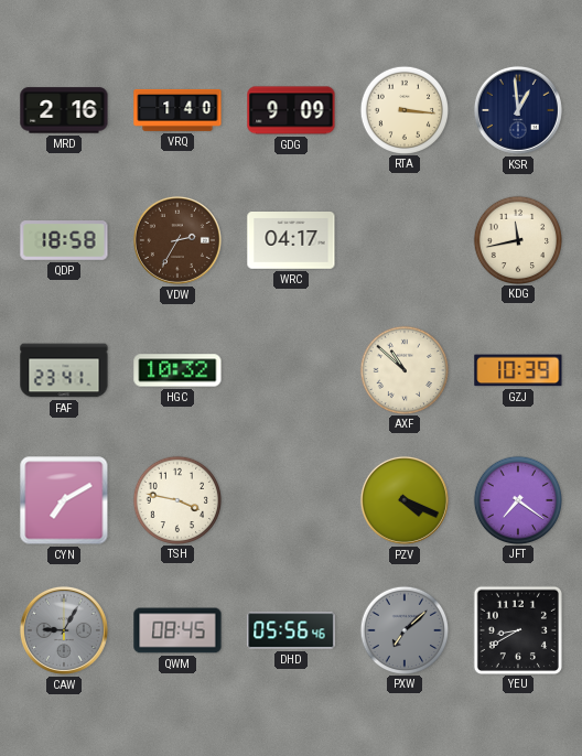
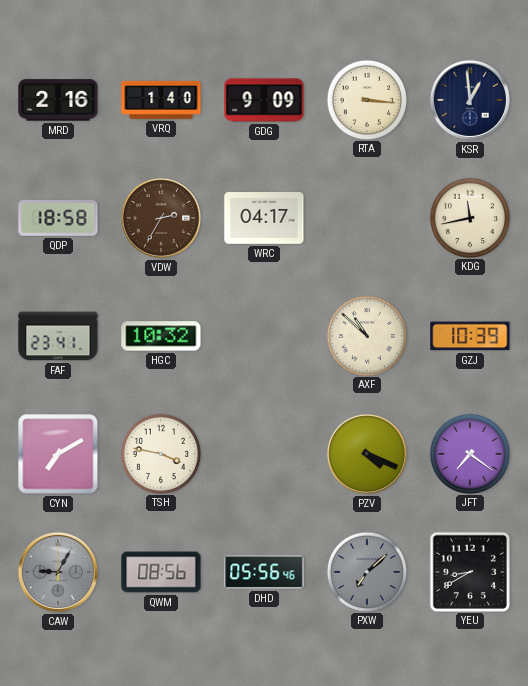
QWM: 08:45 -> 08:56 (161, 572)
